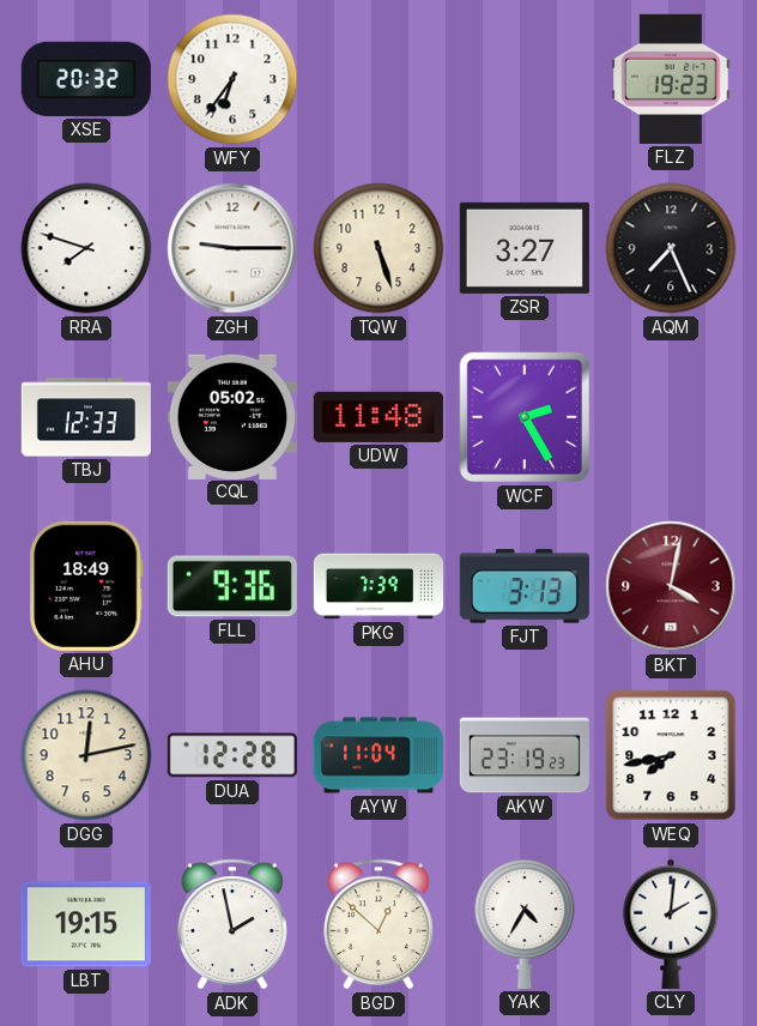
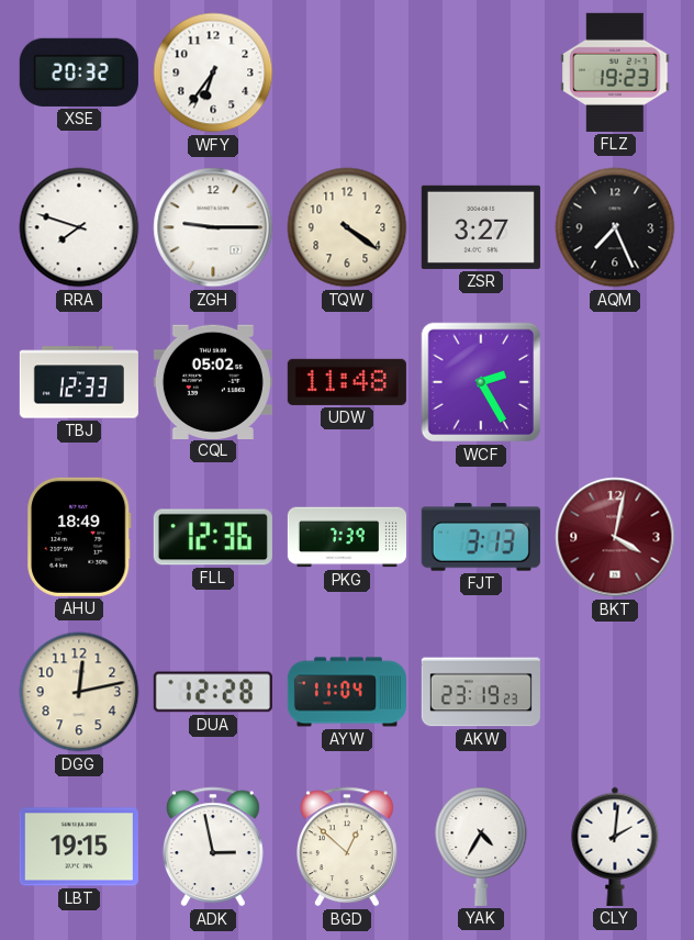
TQW: 5:27 -> 4:21 (347, 227)
FLL: 9:36 -> 12:36 (213, 537)
WEQ: 7:43 -> none (671, 755)
ADK: 1:58 -> 2:58 (213, 847)
